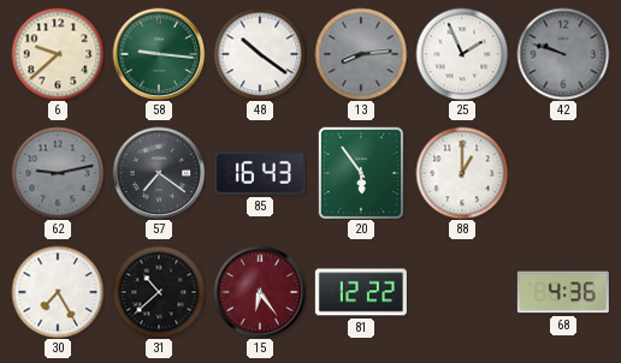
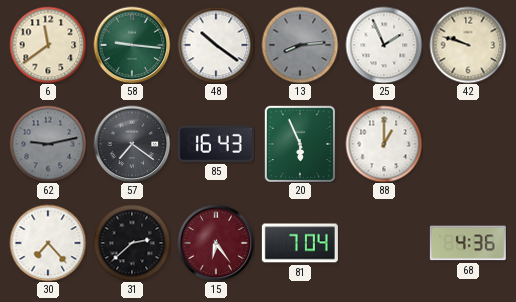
6: 9:38 -> 11:39 (48, 45)
42 dial: grey -> cream (468, 45)
20: 5:54 -> 5:56 (300, 144)
30: 7:25 -> 7:23 (48, 243)
31: 10:38 -> 2:38 (132, 243)
81: 12:22 -> 7:04 (300, 243)
